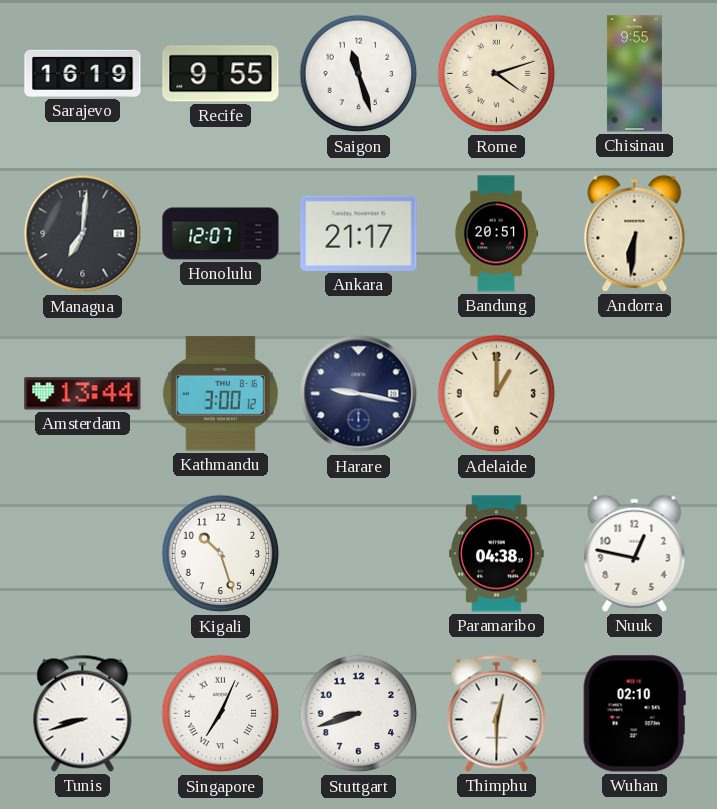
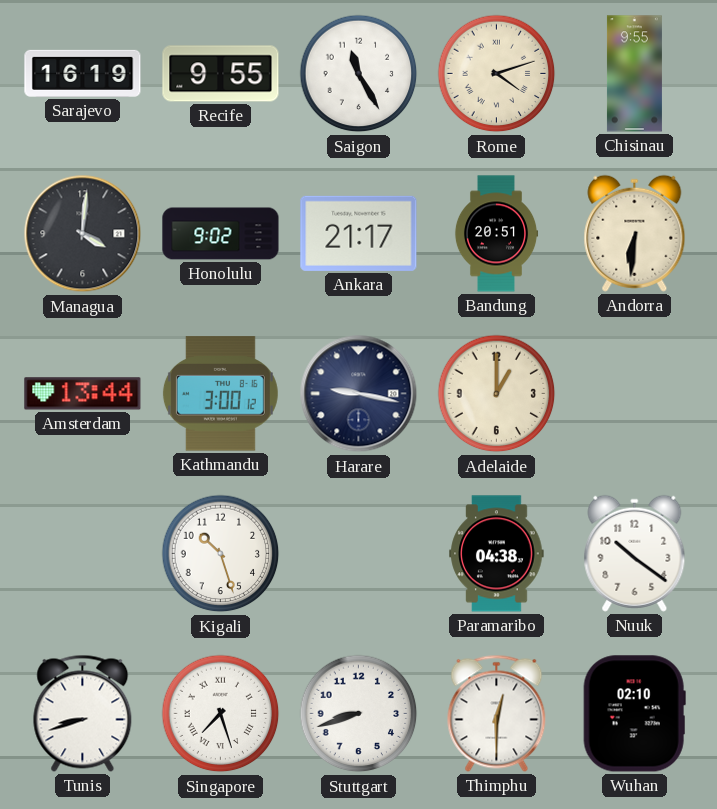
Saigon: 11:27 -> 11:25 (359, 74)
Managua: 7:01 -> 4:01 (83, 234)
Honolulu: 12:07 -> 9:02 (221, 234)
Nuuk: 12:47 -> 10:21 (635, 553)
Singapore: 7:04 -> 7:27 (221, 714)
